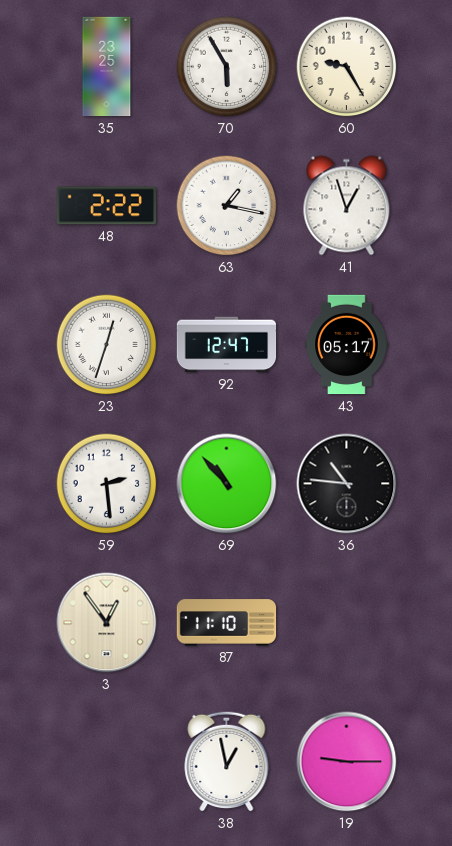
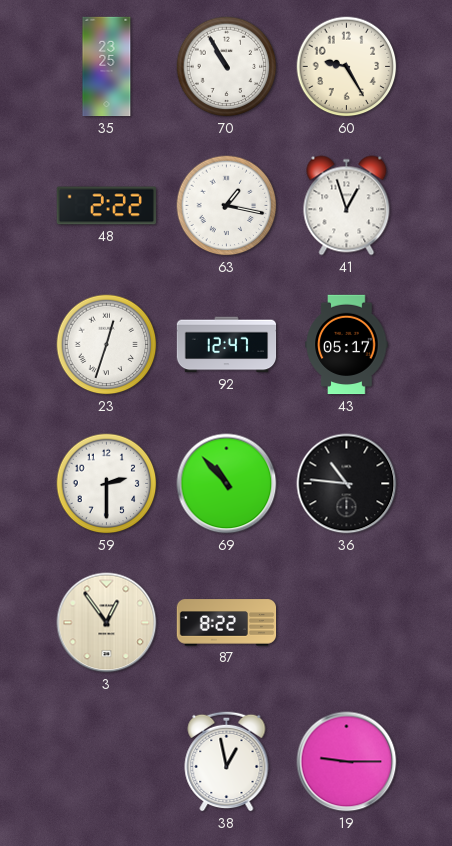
70: 5:55 -> 10:55 (227, 67)
59: 2:29 -> 2:30 (107, 484)
87: 11:10 -> 8:22 (227, 623)
